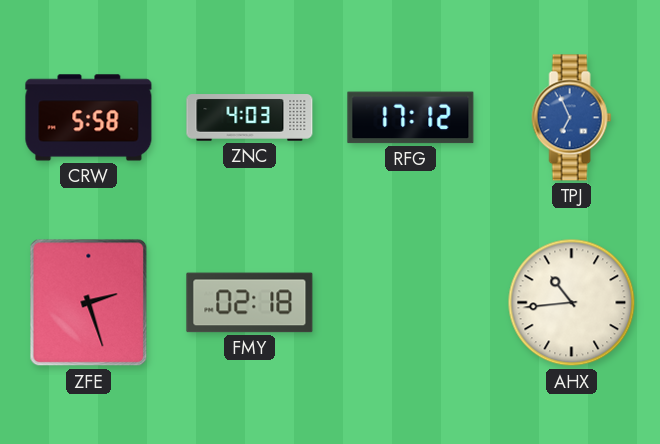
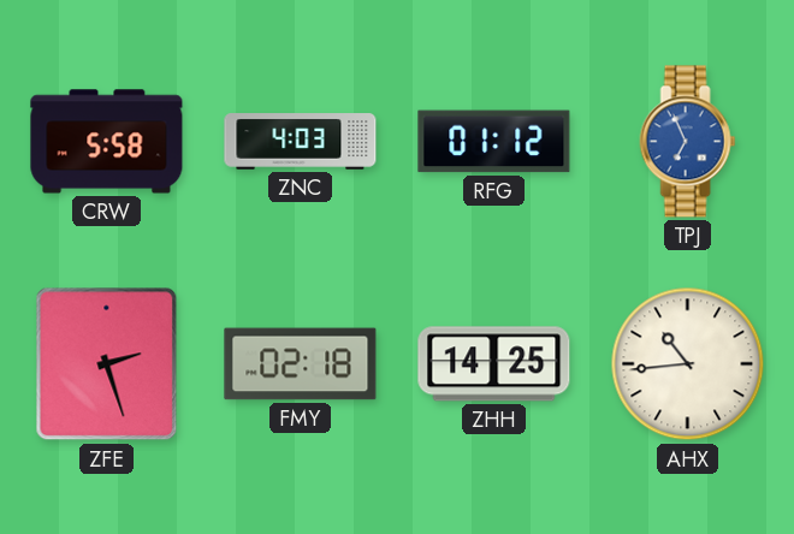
RFG: 17:12 -> 01:12 (494, 142)
ZHH: none -> 14:25 (494, 364)
